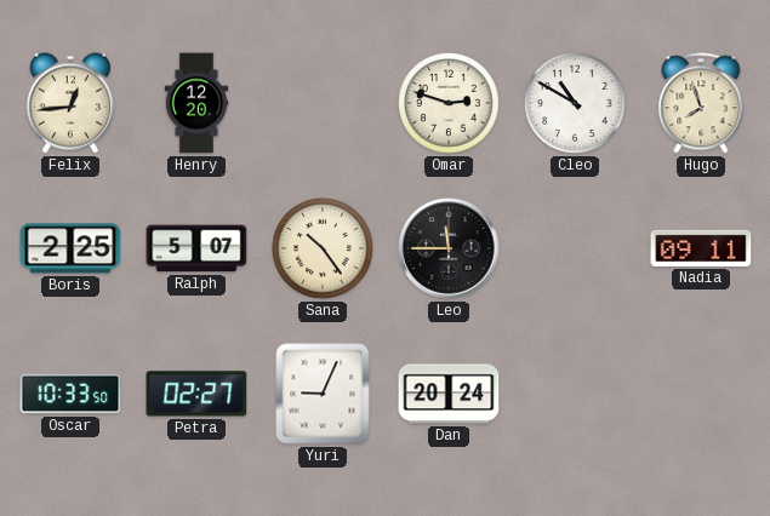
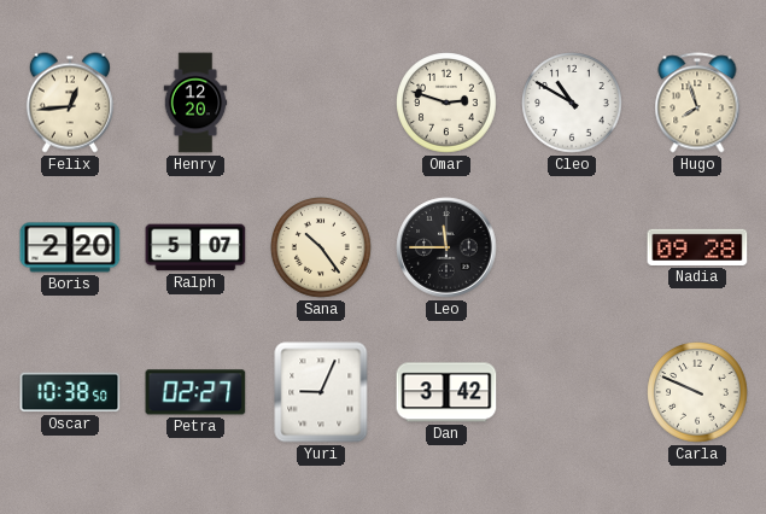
Boris: 2:25 -> 2:20 (70, 247)
Nadia: 09:11 -> 09:28 (697, 247)
Oscar: 10:33 -> 10:38 (70, 392)
Dan: 20:24 -> 3:42 (446, 392)
Carla: none -> 9:49 (697, 392)
